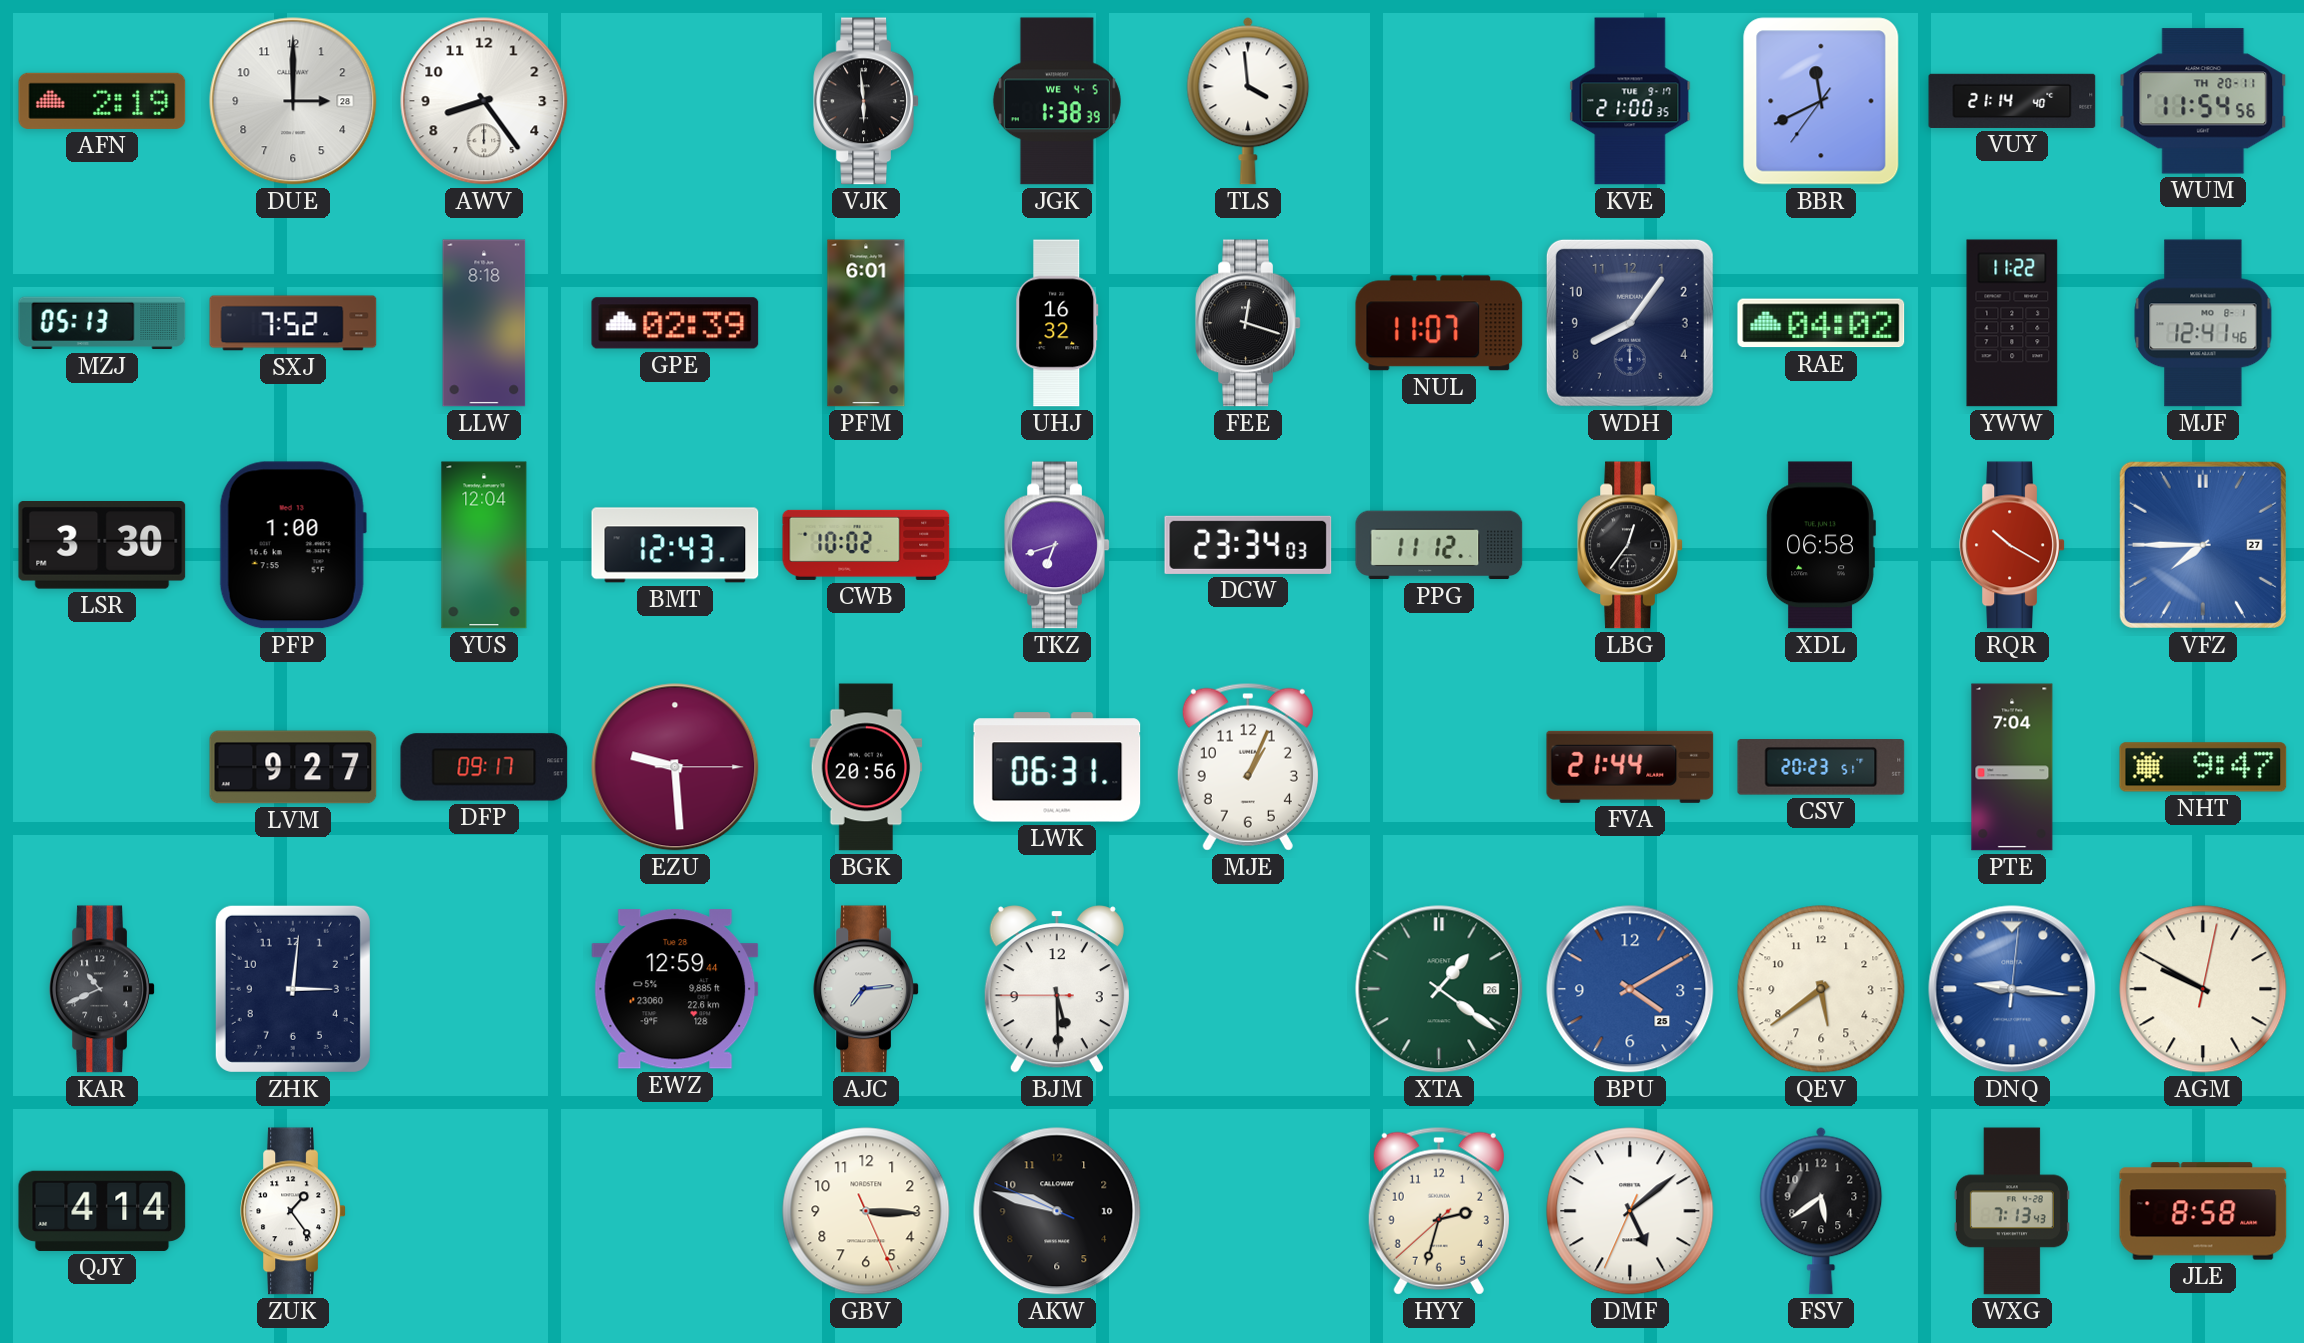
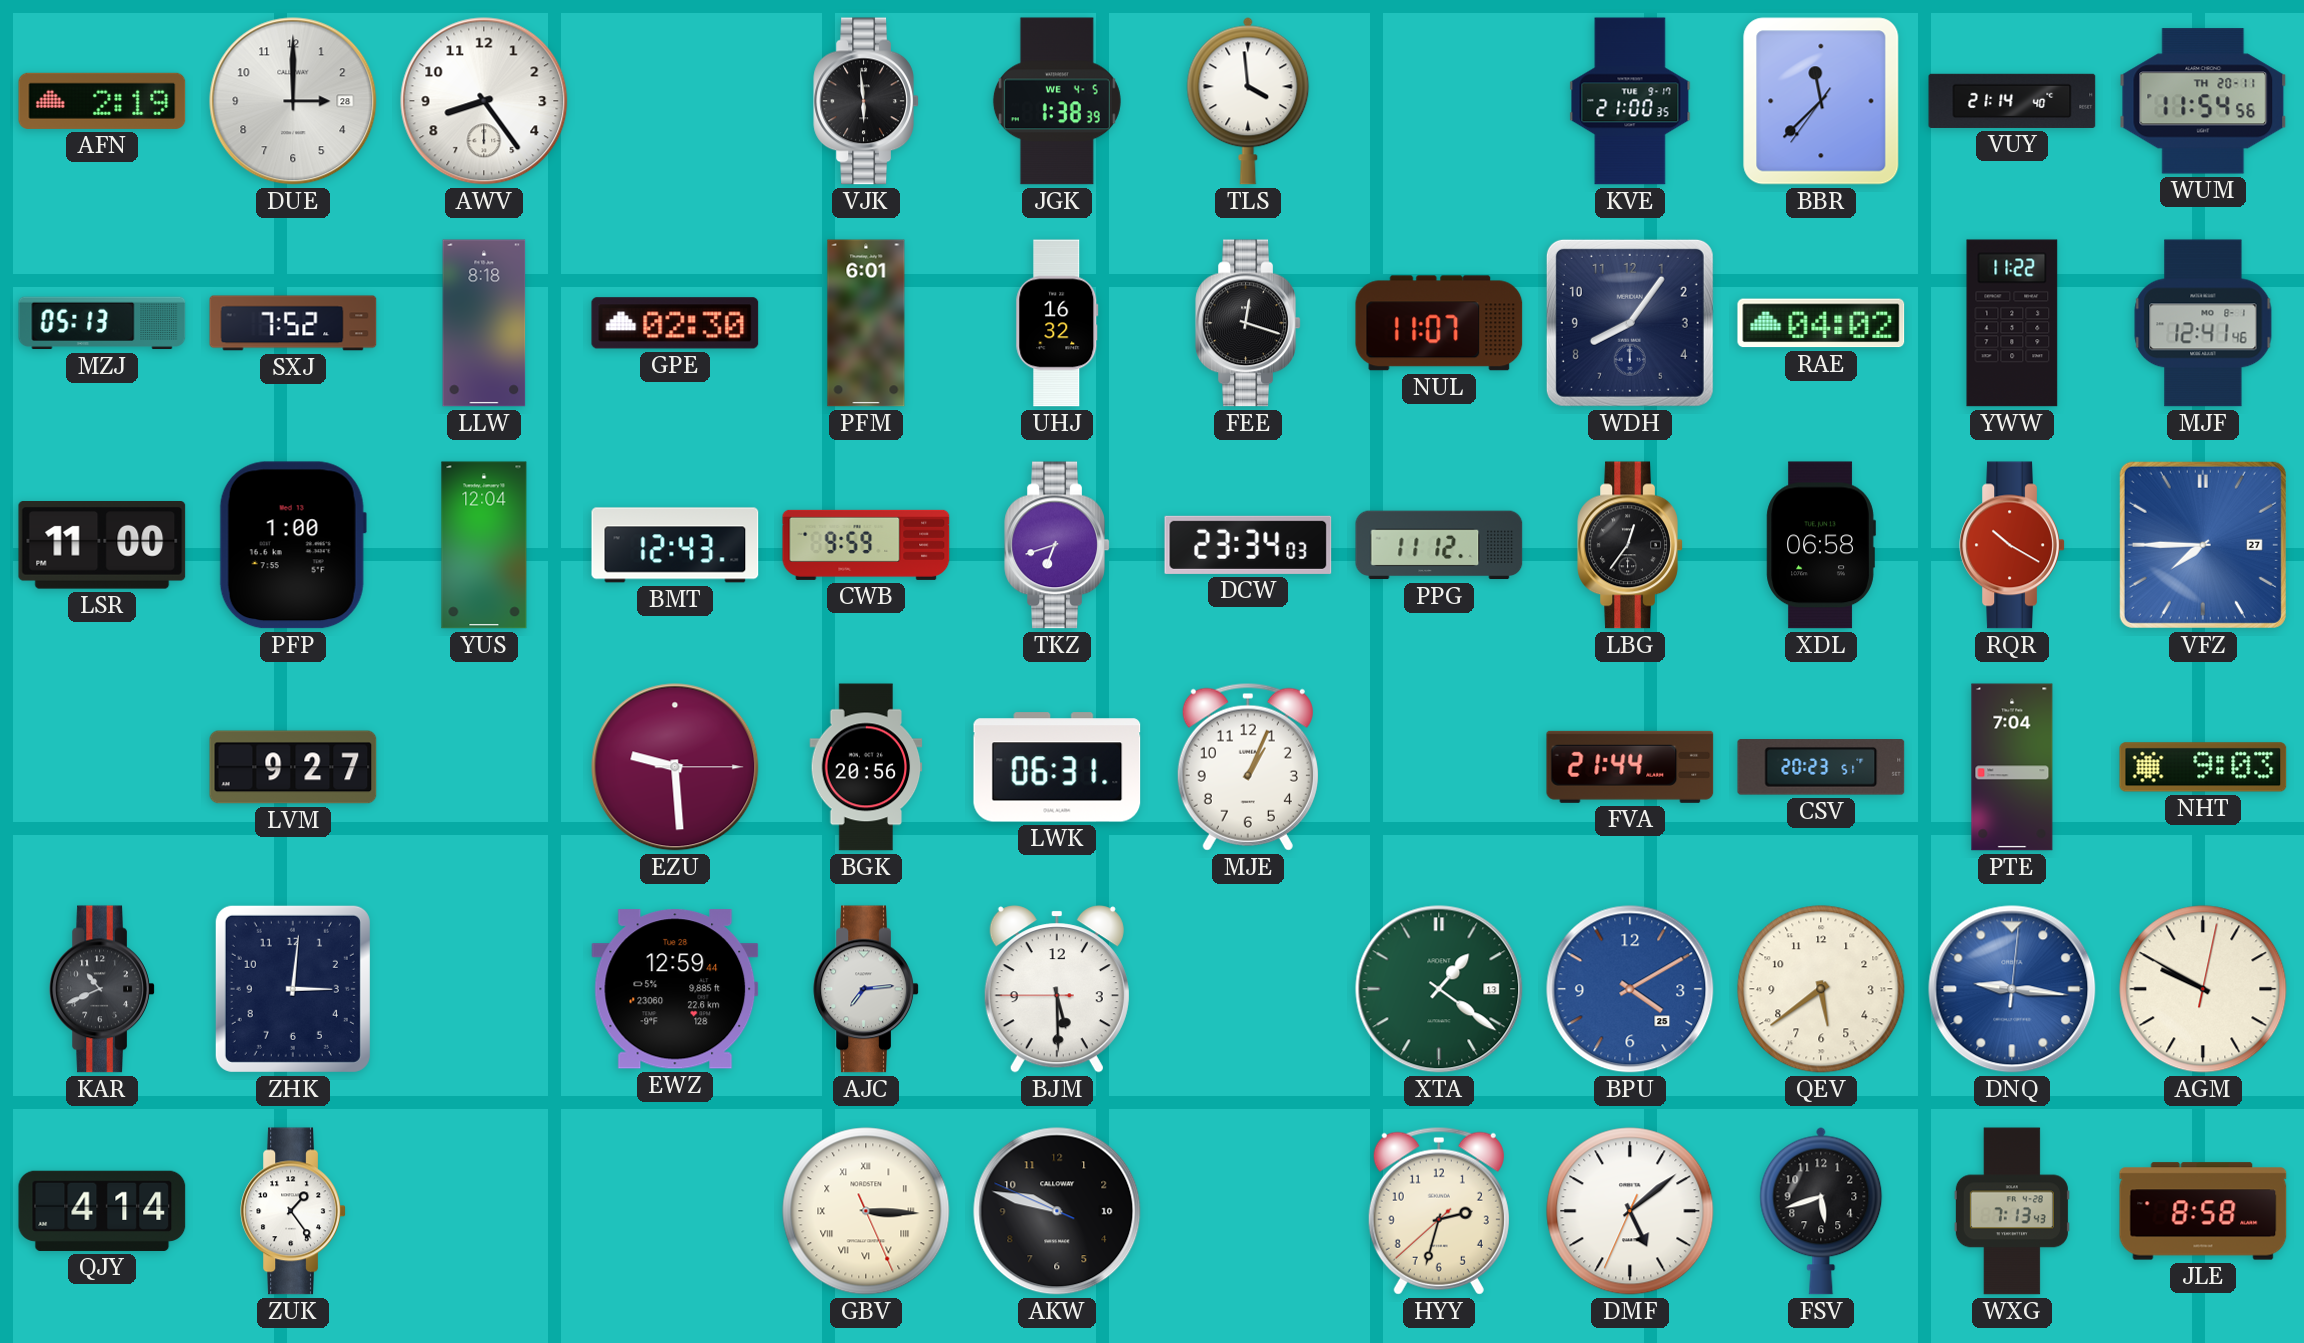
BBR: 11:40 -> 11:37 (1821, 101)
GPE: 02:39 -> 02:30 (675, 323)
LSR: 3:30 -> 11:00 (102, 546)
CWB: 10:02 -> 9:59 (866, 545)
DFP: 09:17 -> none (484, 767)
NHT: 9:47 -> 9:03 (2203, 767)
XTA date: 26 -> 13 (1439, 989)
GBV numerals: Arabic -> Roman (866, 1211)
FSV: 5:39 -> 5:42 (1821, 1211)
